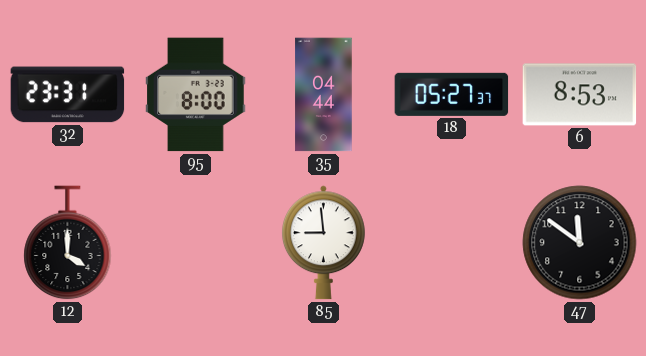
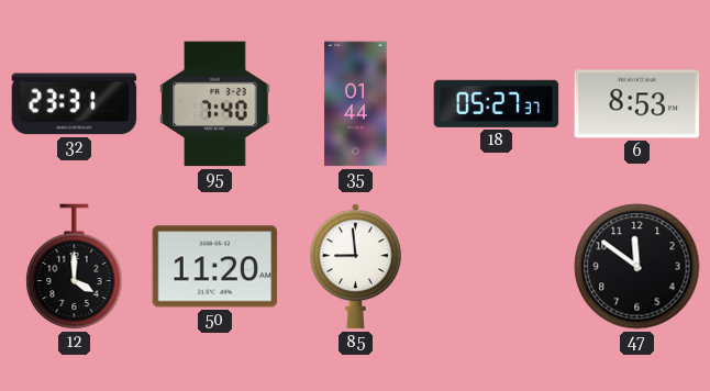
95: 8:00 -> 7:40 (215, 104)
35: 04:44 -> 01:44 (356, 104)
50: none -> 11:20 (215, 267)
